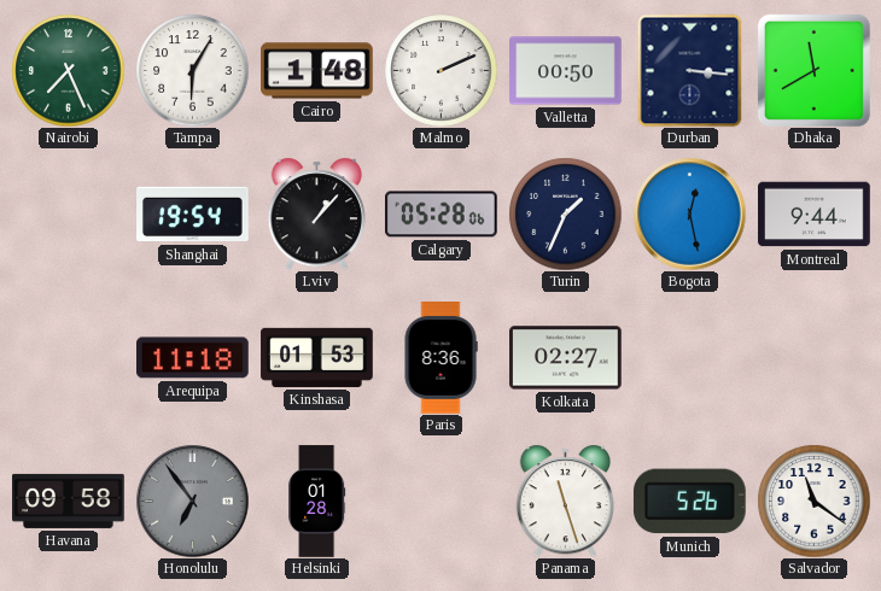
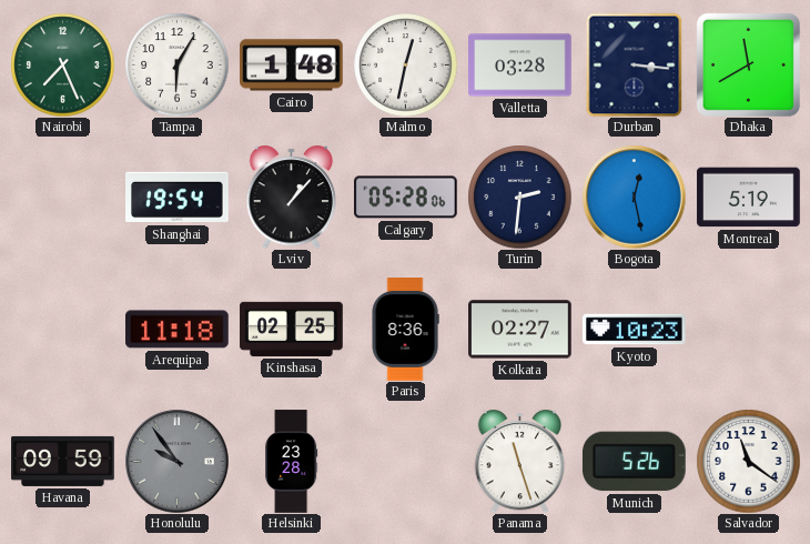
Malmo: 2:11 -> 12:32 (405, 64)
Valletta: 00:50 -> 03:28 (520, 66)
Turin: 1:34 -> 2:31 (519, 197)
Montreal: 9:44 -> 5:19 (749, 198)
Kinshasa: 01:53 -> 02:25 (292, 329)
Kyoto: none -> 10:23 (635, 330)
Havana: 09:58 -> 09:59 (63, 461)
Honolulu: 6:54 -> 9:54 (176, 461)
Helsinki: 01:28 -> 23:28 (292, 462)
